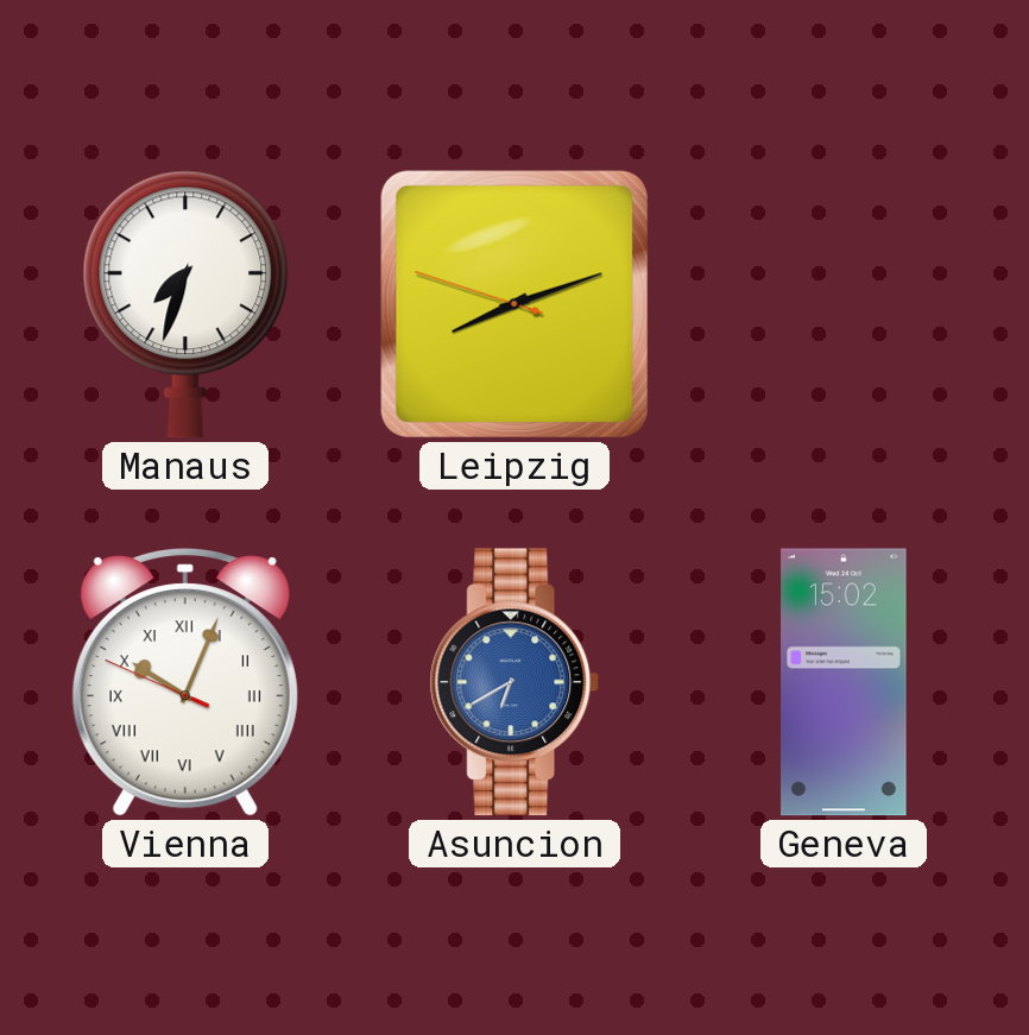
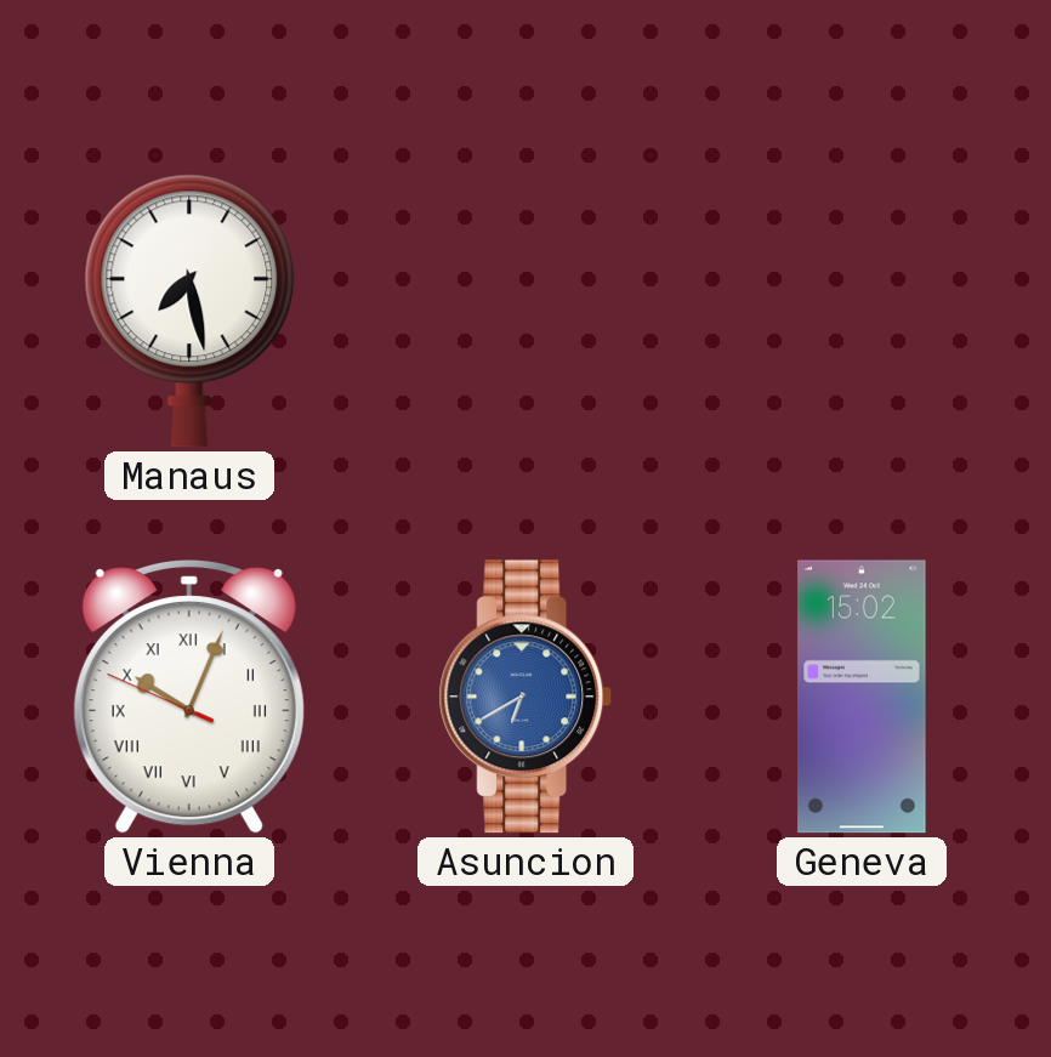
Manaus: 7:33 -> 7:28 (189, 311)
Leipzig: 8:11 -> none (514, 304)
